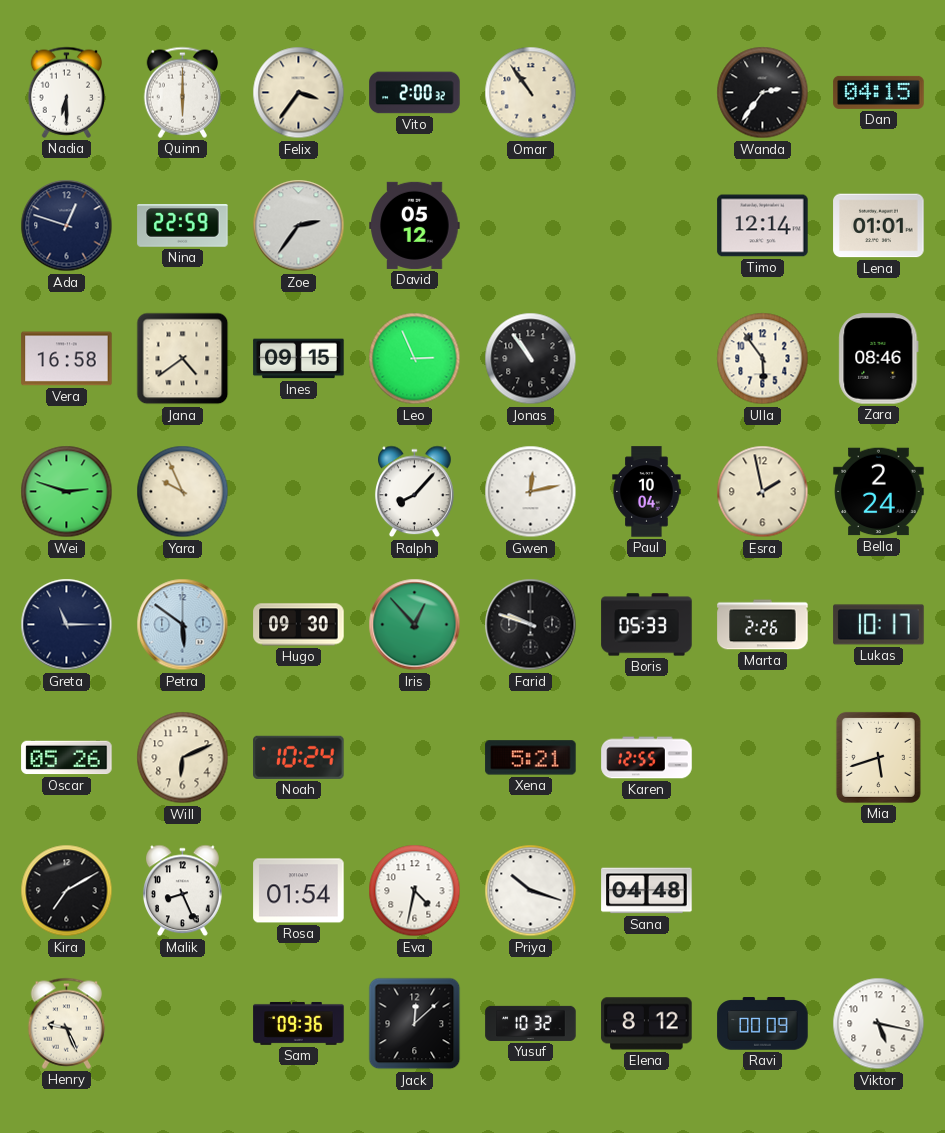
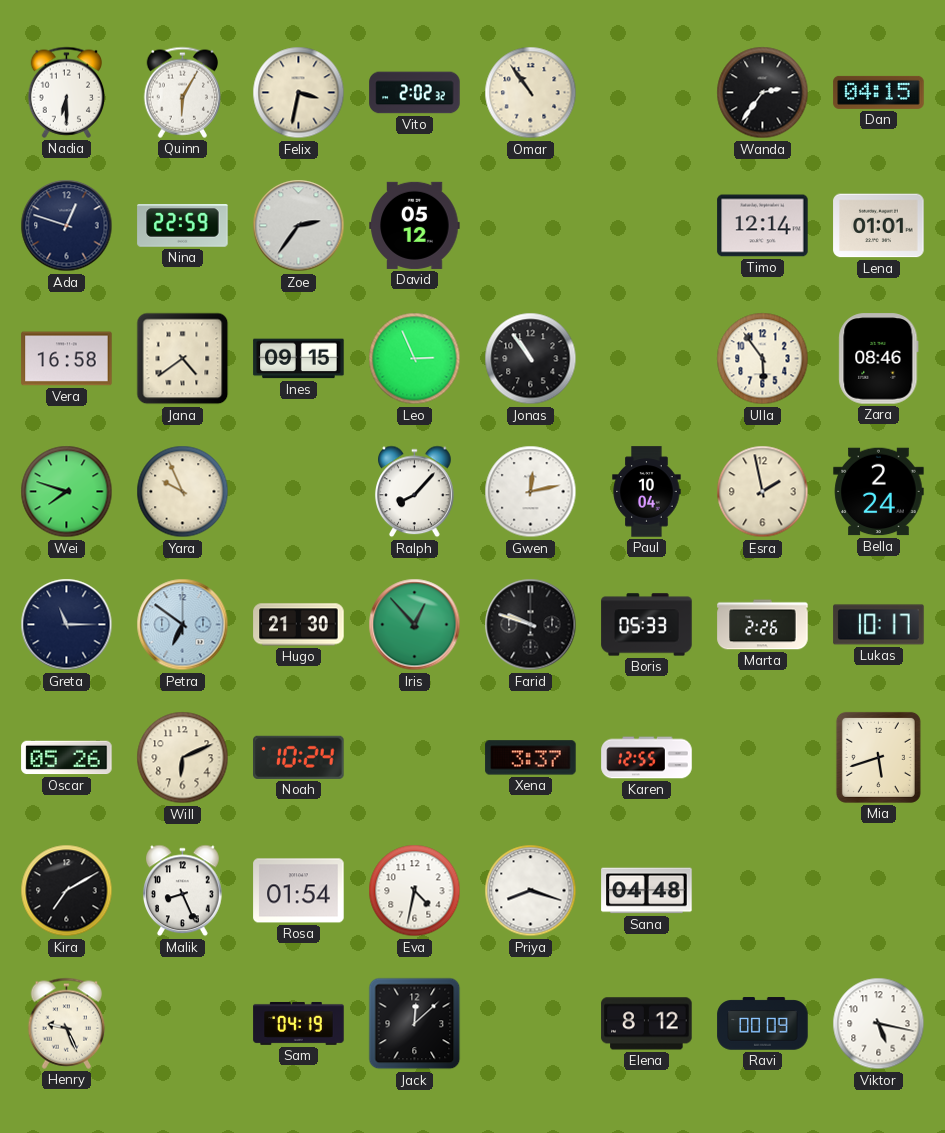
Quinn: 6:00 -> 6:05 (183, 92)
Felix: 3:36 -> 3:32 (299, 93)
Vito: 2:00 -> 2:02 (415, 93)
Wei: 2:48 -> 7:48 (67, 492)
Petra: 5:51 -> 6:51 (183, 625)
Hugo: 09:30 -> 21:30 (299, 625)
Xena: 5:21 -> 3:37 (531, 758)
Priya: 10:18 -> 8:18 (531, 891)
Sam: 09:36 -> 04:19 (299, 1023)
Yusuf: 10:32 -> none (531, 1023)
